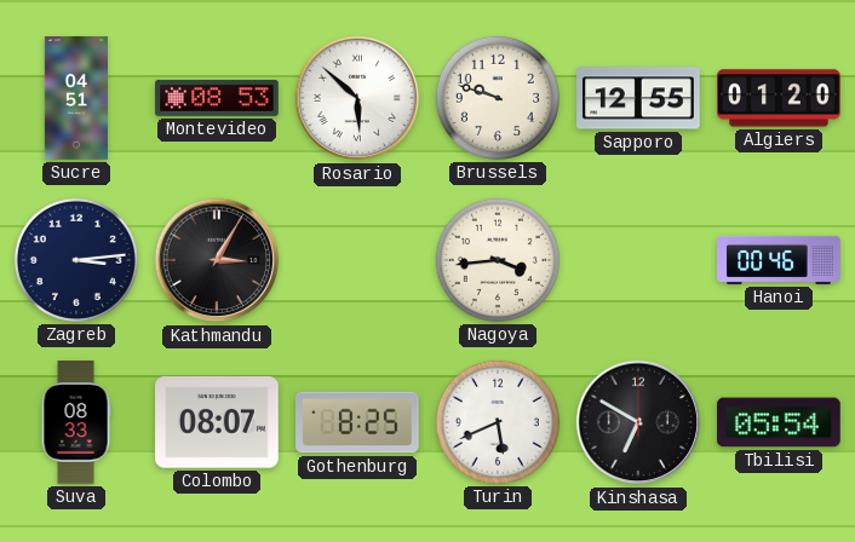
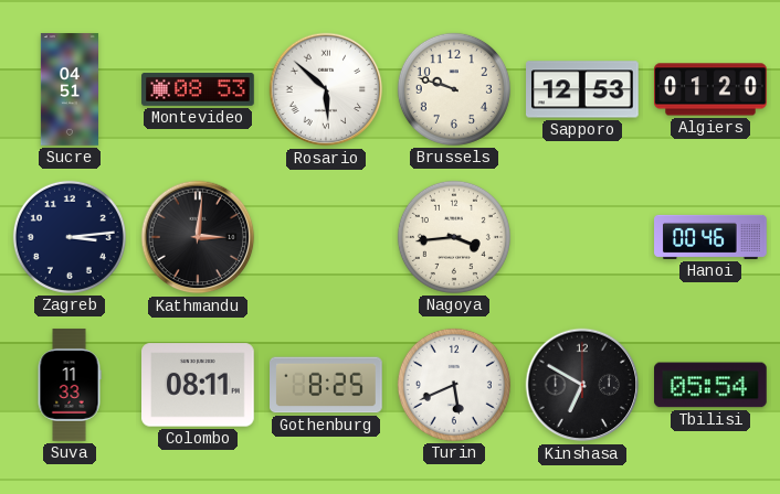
Sapporo: 12:55 -> 12:53 (583, 89)
Kathmandu: 3:05 -> 3:01 (198, 237)
Suva: 08:33 -> 11:33 (70, 385)
Colombo: 08:07 -> 08:11 (198, 385)
